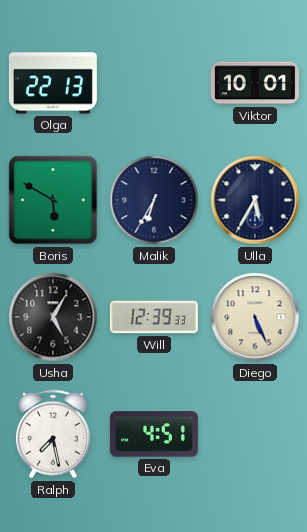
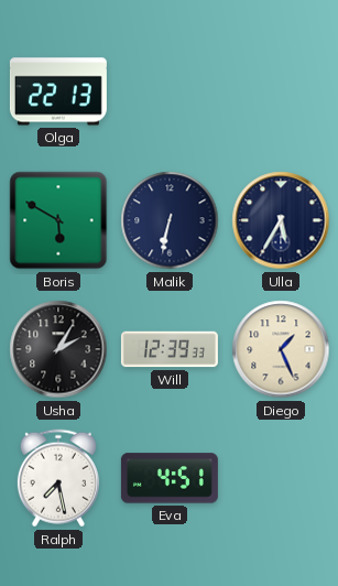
Viktor: 10:01 -> none (255, 83)
Malik: 6:35 -> 6:32 (170, 220)
Usha: 5:05 -> 2:05 (58, 349)
Diego: 5:26 -> 1:26 (281, 349)
